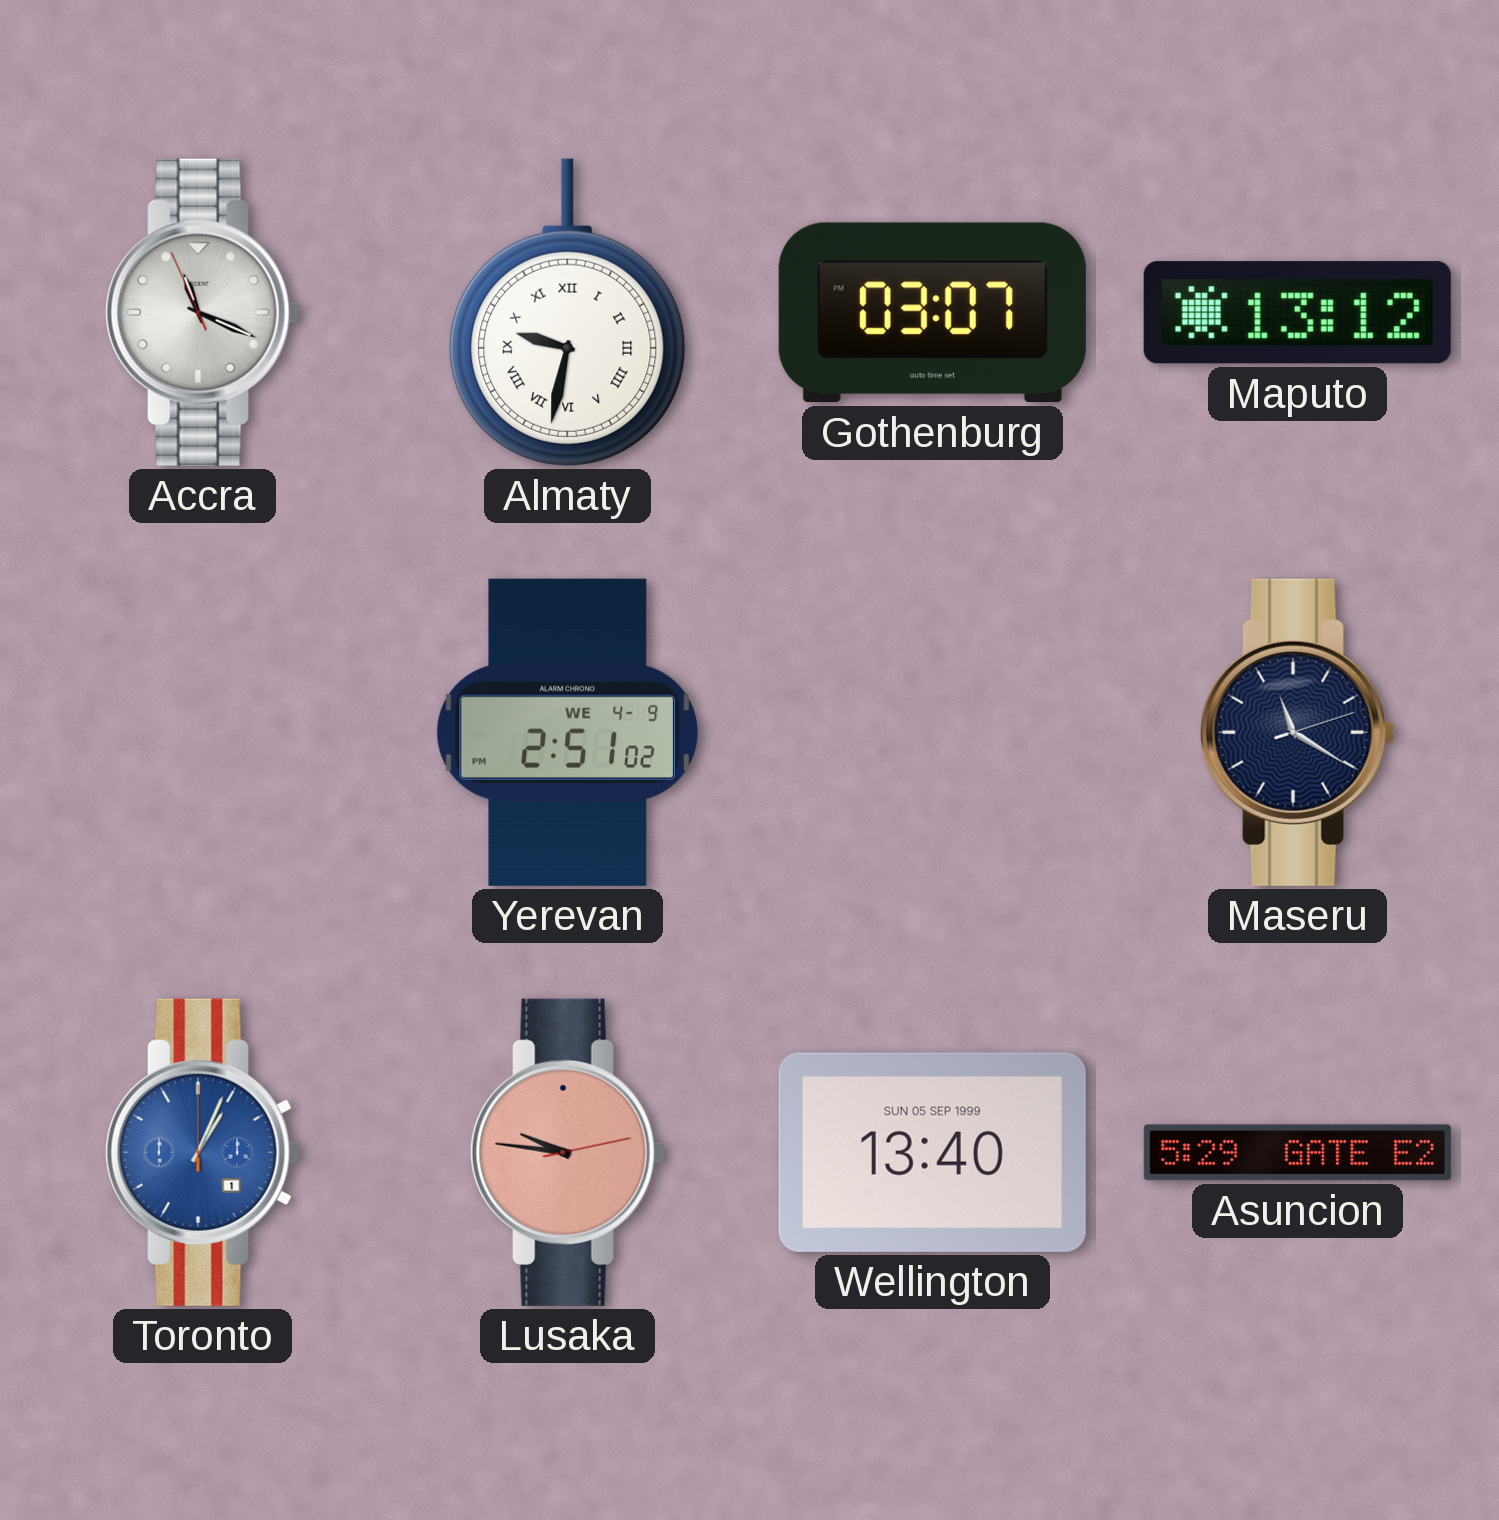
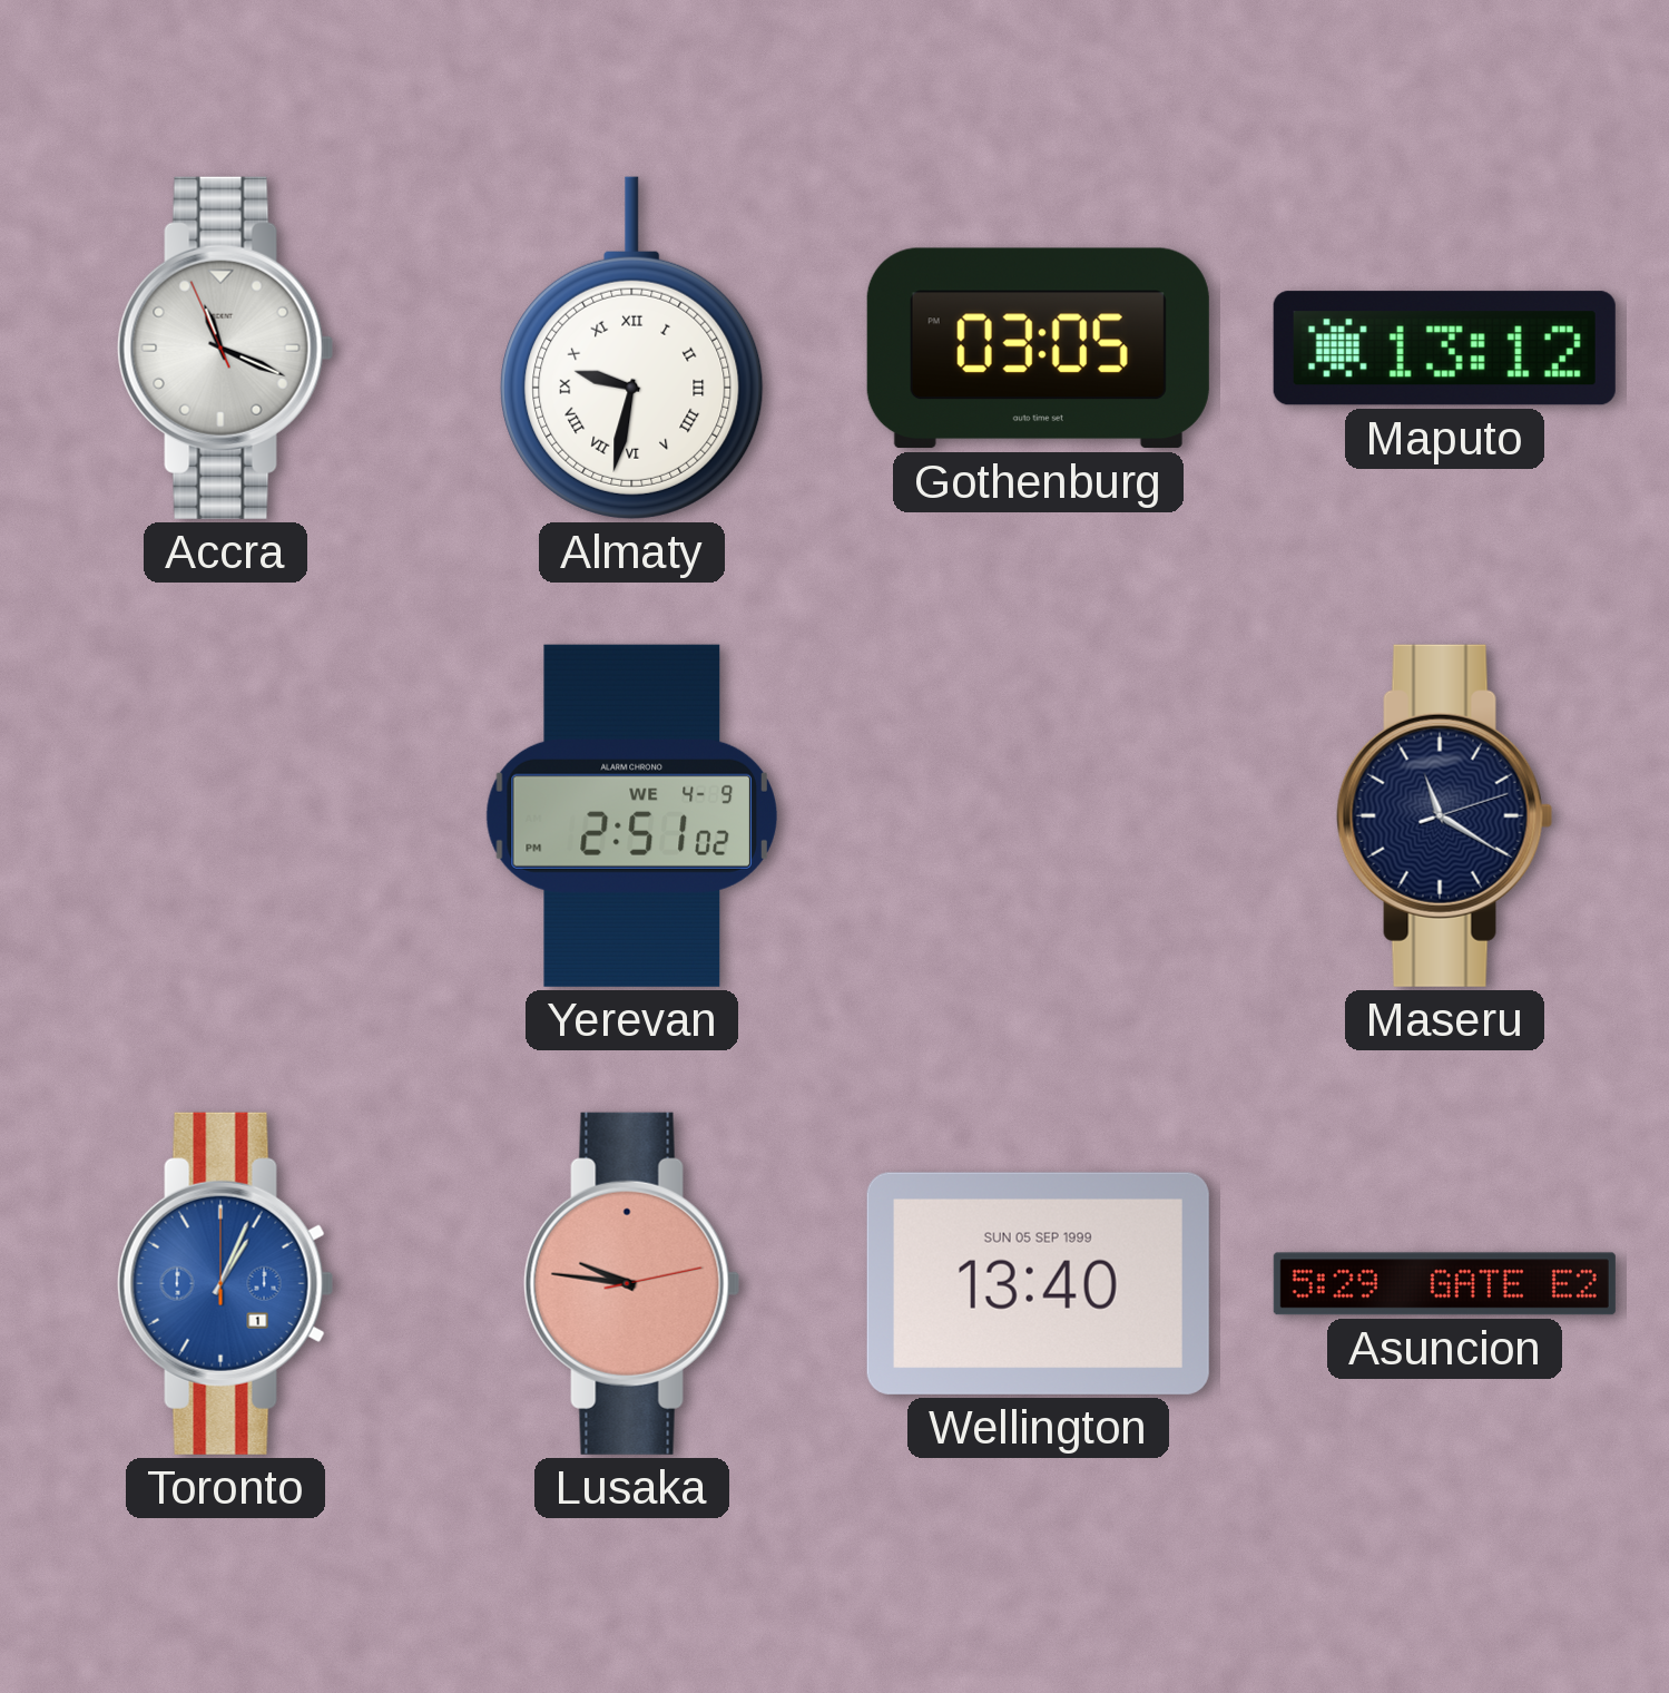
Gothenburg: 03:07 -> 03:05 (1038, 349)
